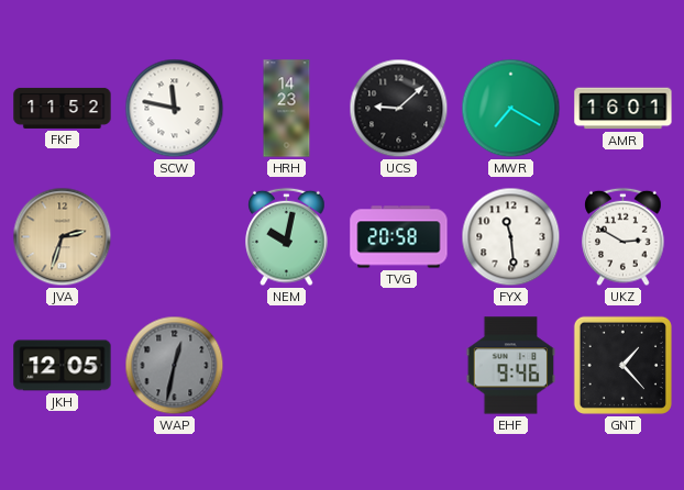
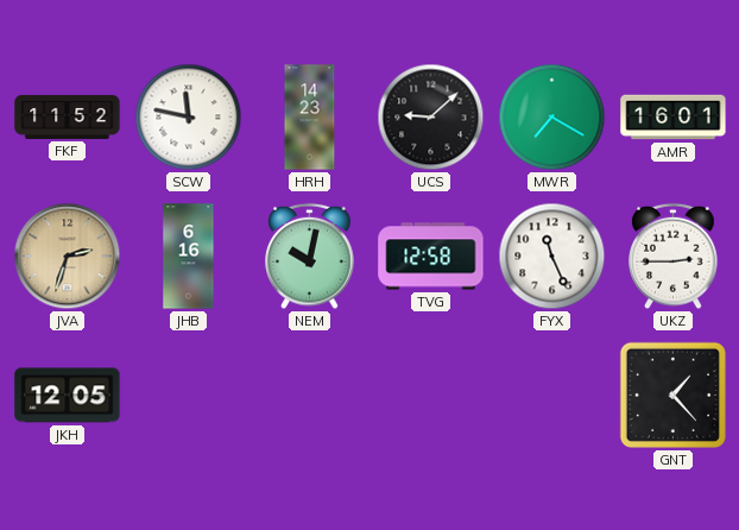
JHB: none -> 6:16 (189, 257)
TVG: 20:58 -> 12:58 (431, 257)
FYX: 11:29 -> 11:26 (552, 257)
UKZ: 2:50 -> 2:45 (674, 257)
WAP: 12:32 -> none (175, 366)
EHF: 9:46 -> none (511, 366)
